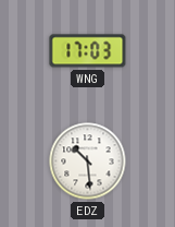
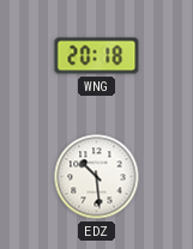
WNG: 17:03 -> 20:18 (97, 56)
